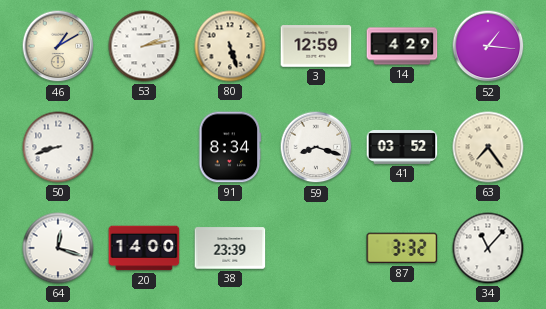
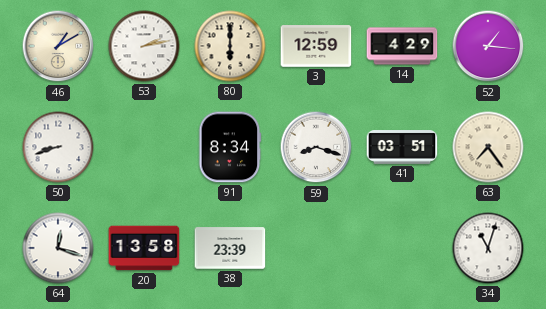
80: 5:27 -> 6:00 (230, 46)
41: 03:52 -> 03:51 (402, 147)
20: 14:00 -> 13:58 (144, 248)
87: 3:32 -> none (402, 248)
34: 11:07 -> 11:03 (488, 248)
